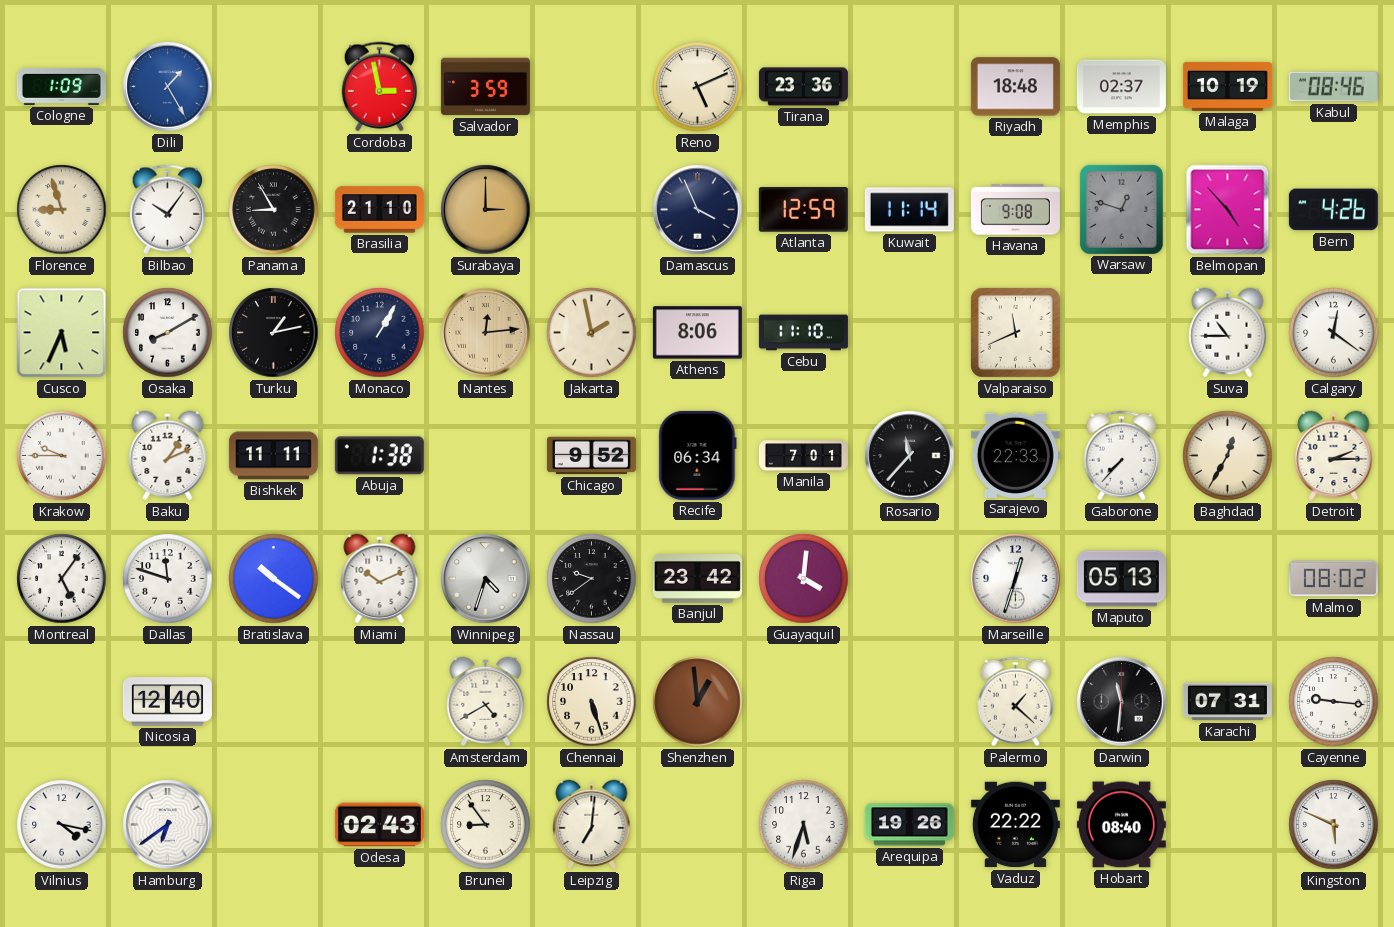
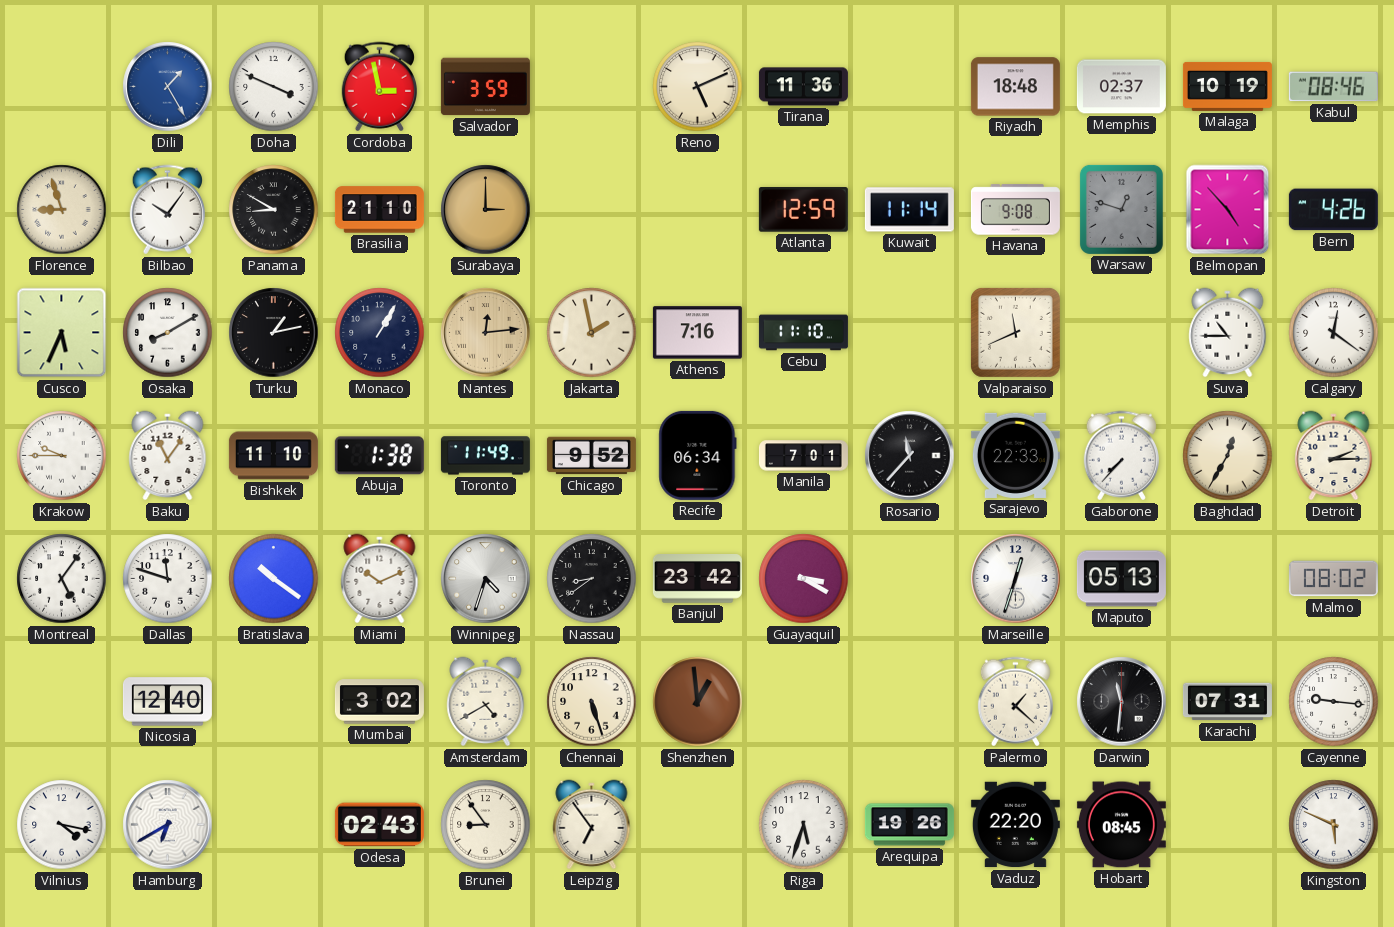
Cologne: 1:09 -> none (61, 86)
Doha: none -> 3:49 (274, 87)
Tirana: 23:36 -> 11:36 (803, 87)
Panama: 8:55 -> 8:50 (274, 210)
Damascus: 3:56 -> none (698, 210)
Athens: 8:06 -> 7:16 (697, 333)
Baku: 1:11 -> 11:06 (168, 456)
Bishkek: 11:11 -> 11:10 (273, 456)
Toronto: none -> 11:49 (485, 456)
Nassau: 9:39 -> 8:39 (592, 579)
Guayaquil: 4:01 -> 3:20 (804, 579)
Mumbai: none -> 3:02 (379, 702)
Hamburg: 6:39 -> 6:40 (168, 825)
Leipzig: 7:01 -> 6:54 (592, 825)
Vaduz: 22:22 -> 22:20 (1015, 825)
Hobart: 08:40 -> 08:45 (1121, 825)
